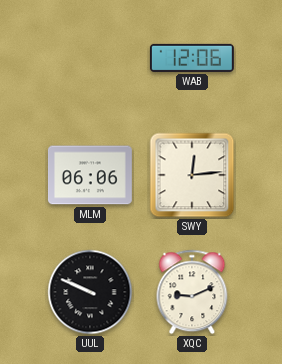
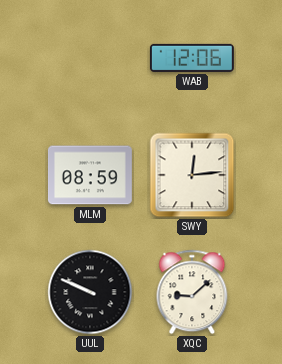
MLM: 06:06 -> 08:59 (90, 175)
XQC: 9:11 -> 9:08 (192, 292)
